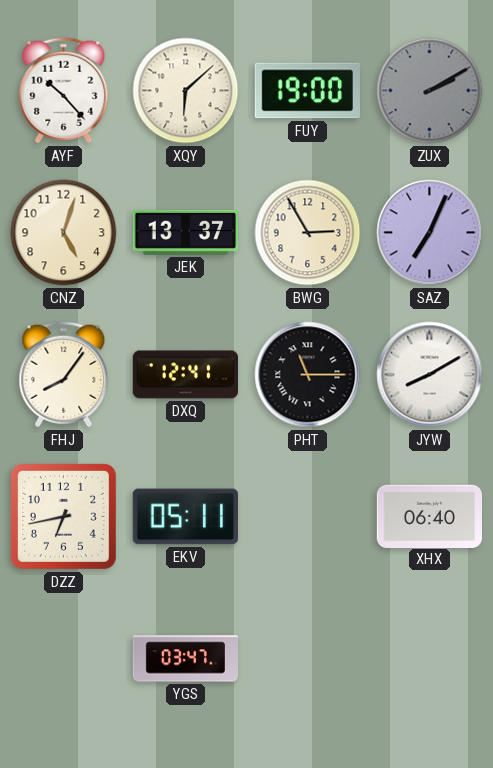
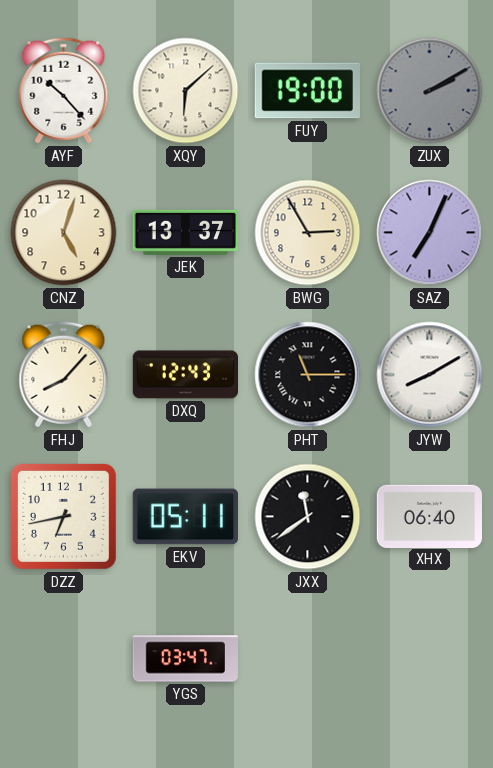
FHJ: 8:06 -> 8:07 (64, 375)
DXQ: 12:41 -> 12:43 (185, 375)
JXX: none -> 11:39 (308, 517)
